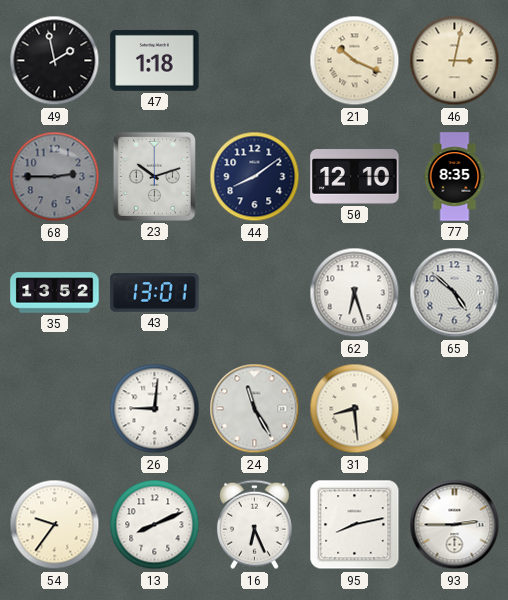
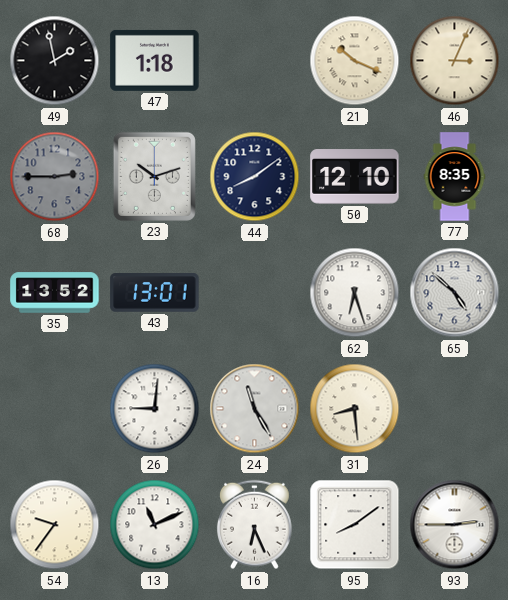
46: 3:02 -> 3:04 (455, 61)
13: 8:11 -> 11:11 (155, 525)
95: 8:13 -> 8:09 (355, 525)
